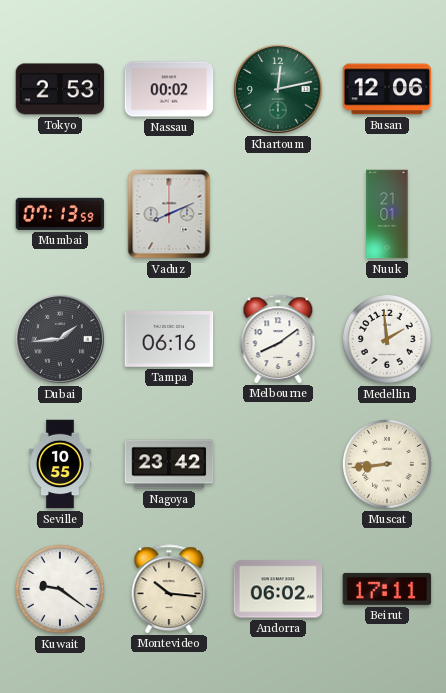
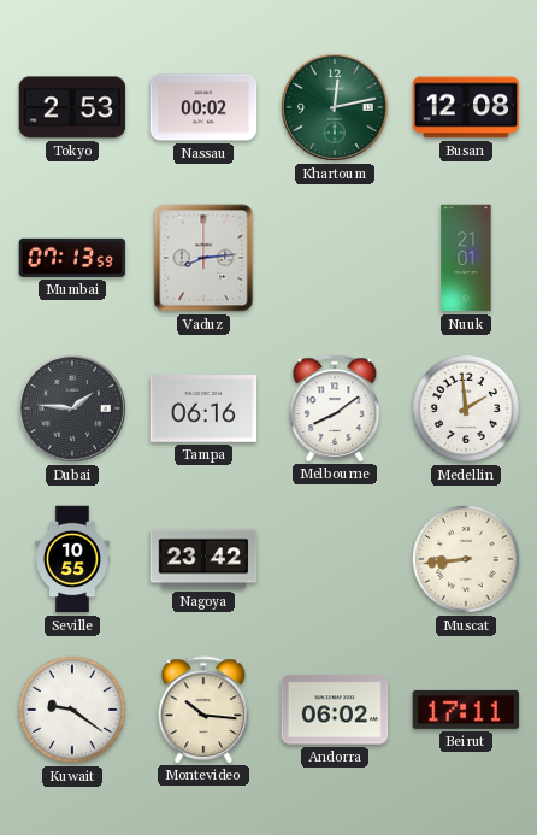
Busan: 12:06 -> 12:08 (466, 107)
Vaduz: 8:11 -> 8:14 (203, 258)
Dubai: 1:44 -> 1:46 (72, 408)
